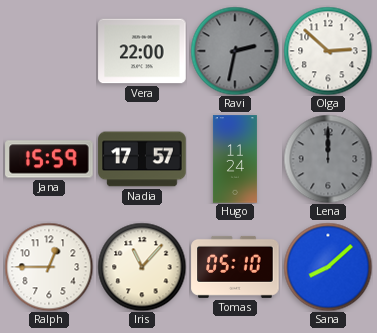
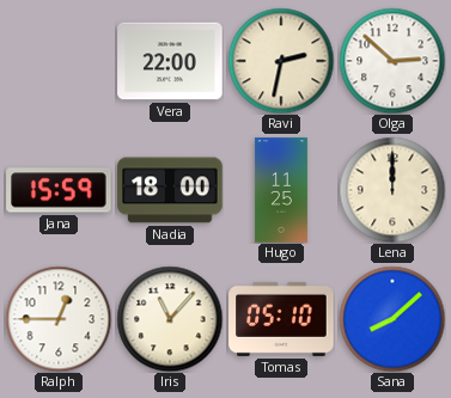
Ravi dial: grey -> cream (281, 61)
Nadia: 17:57 -> 18:00 (170, 190)
Hugo: 11:24 -> 11:25 (281, 190)
Lena dial: grey -> cream (392, 190)
